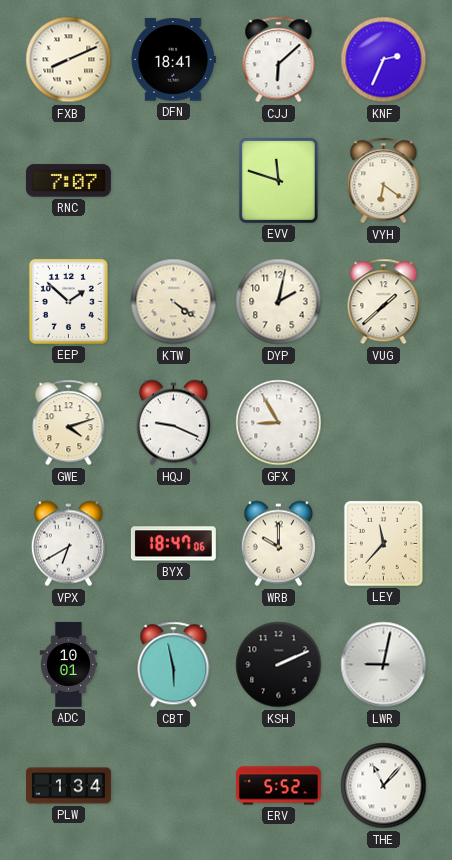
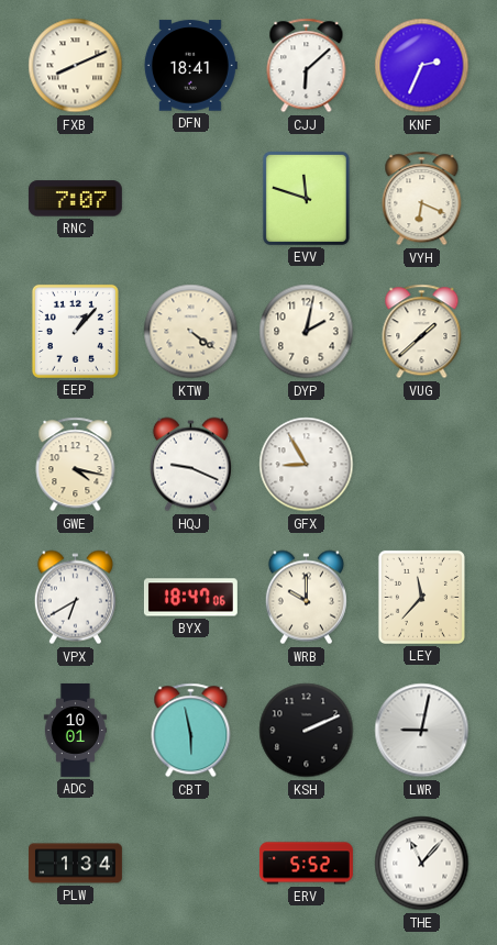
VYH: 6:21 -> 6:19 (422, 199)
EEP: 1:52 -> 1:07 (75, 331)
GWE: 4:12 -> 4:17 (76, 465)
